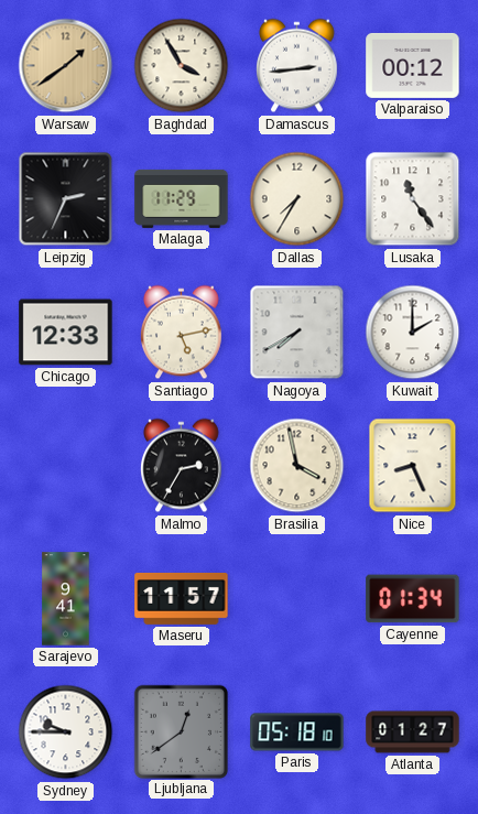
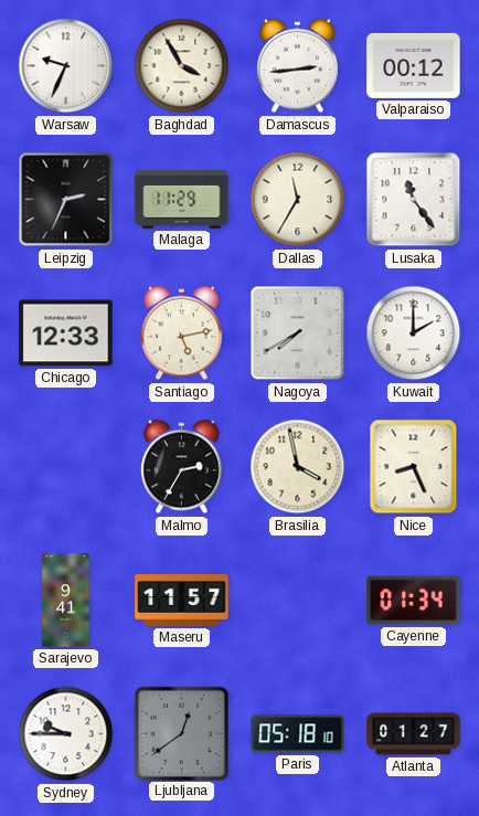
Warsaw: 1:39 -> 9:34 (66, 66)
Warsaw dial: champagne -> white (66, 66)
Dallas: 7:35 -> 11:35 (298, 200)
